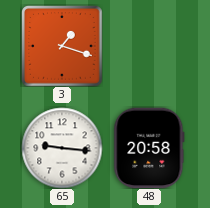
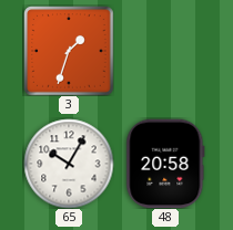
3: 1:18 -> 1:33 (69, 51)
65: 9:16 -> 10:05 (69, 164)
